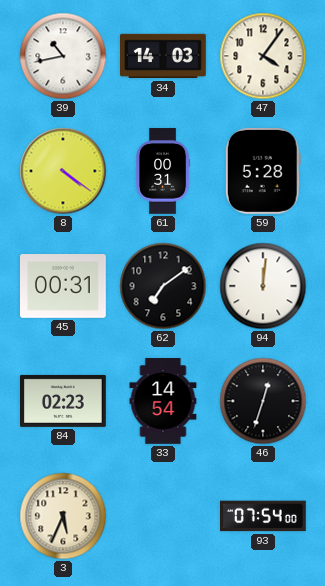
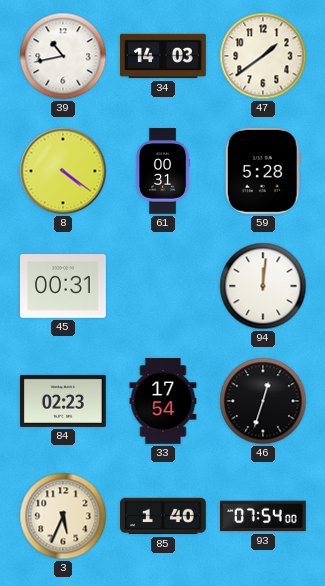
47: 4:06 -> 1:39 (263, 56)
62: 7:09 -> none (163, 286)
33: 14:54 -> 17:54 (163, 401)
85: none -> 1:40 (163, 516)
